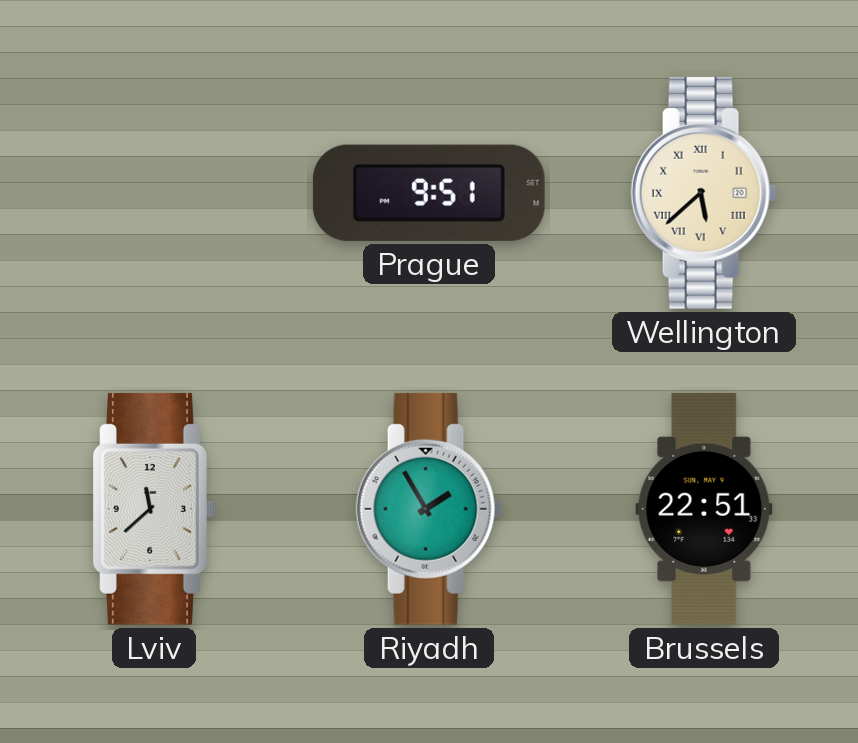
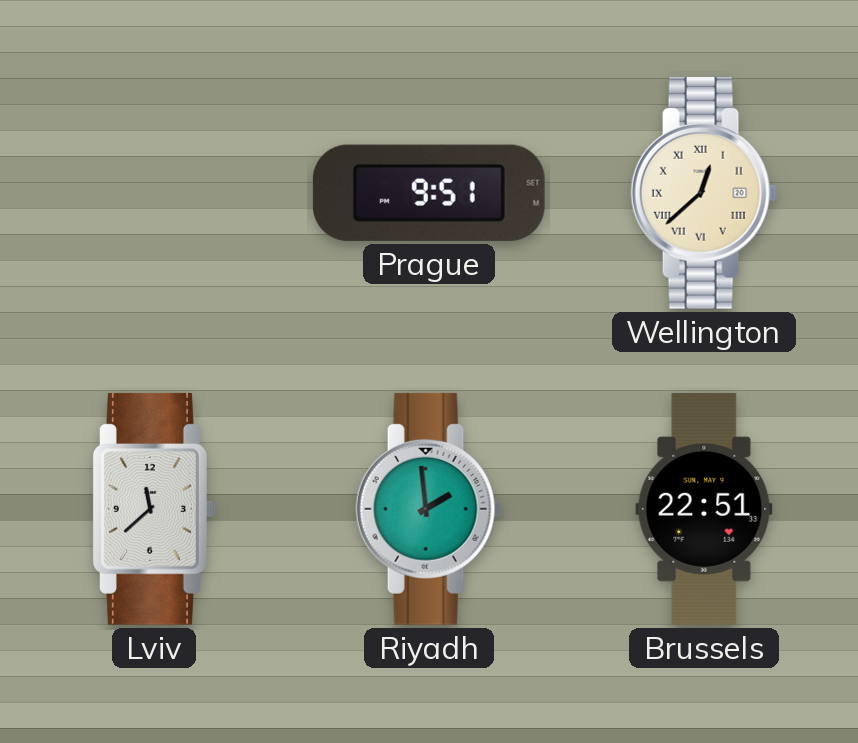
Wellington: 5:38 -> 12:38 (704, 193)
Riyadh: 1:55 -> 1:59 (429, 509)
